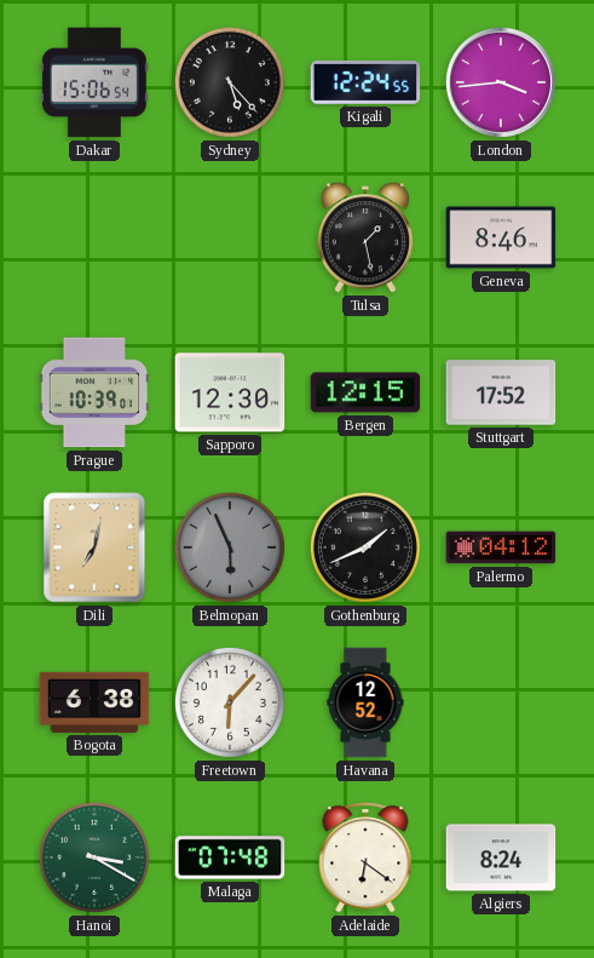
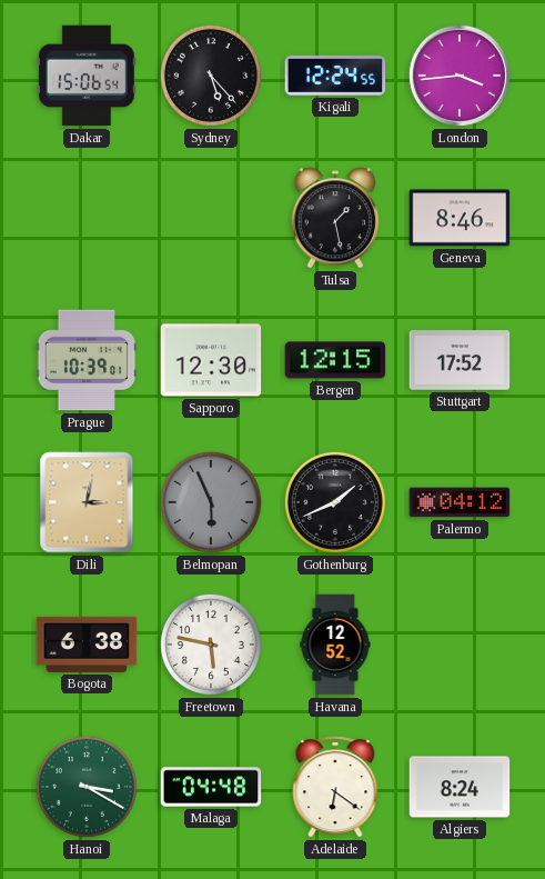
Dili: 7:02 -> 3:02 (87, 502)
Freetown: 6:07 -> 5:47 (211, 645)
Malaga: 07:48 -> 04:48 (211, 787)
